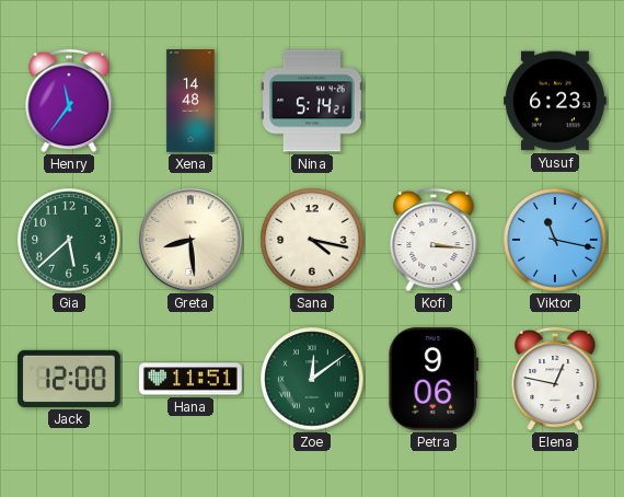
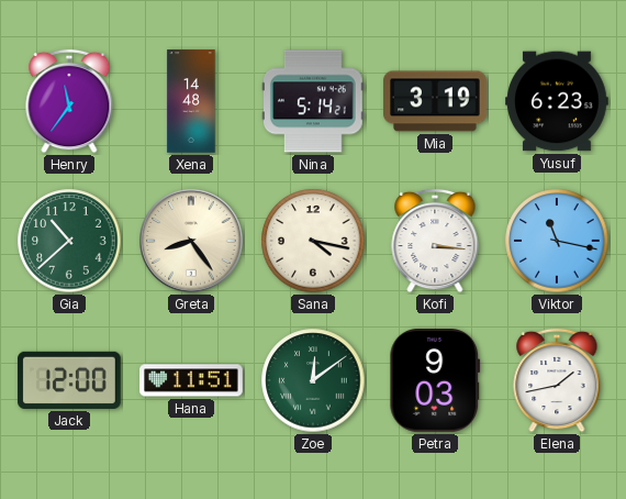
Mia: none -> 3:19 (435, 101)
Gia: 5:38 -> 10:38 (69, 241)
Greta: 8:29 -> 8:24 (191, 241)
Petra: 9:06 -> 9:03 (435, 381)
Elena: 12:47 -> 1:43 (557, 380)
